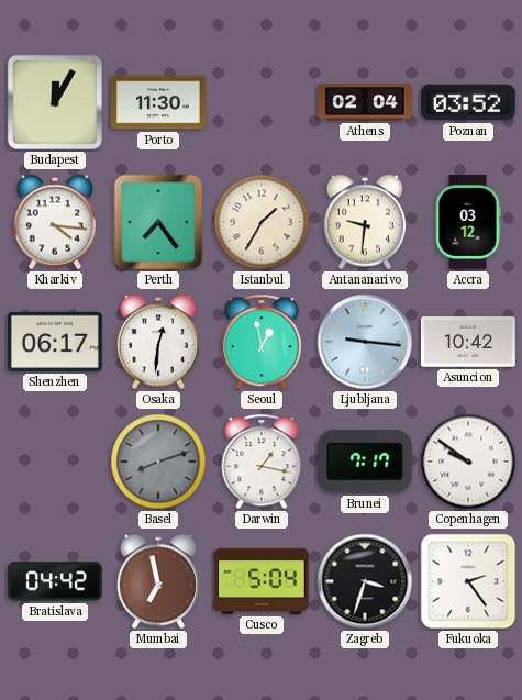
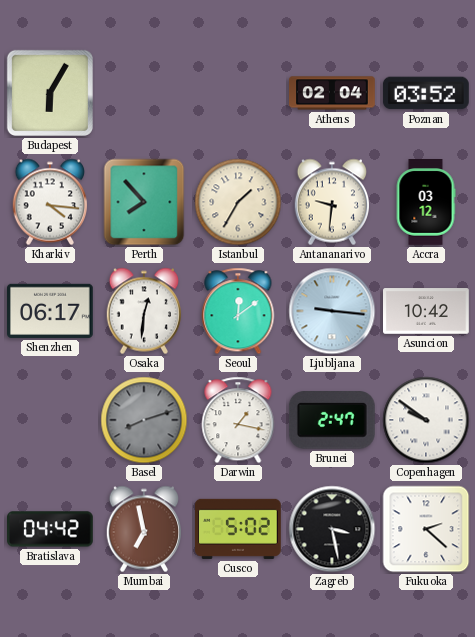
Budapest: 12:05 -> 6:05 (50, 93)
Porto: 11:30 -> none (159, 102)
Perth: 7:24 -> 7:53 (144, 202)
Seoul: 12:58 -> 12:09 (238, 311)
Brunei: 7:17 -> 2:47 (332, 421)
Cusco: 5:04 -> 5:02 (239, 529)
Zagreb: 3:33 -> 3:28 (332, 529)
Fukuoka: 2:24 -> 2:22 (426, 529)
